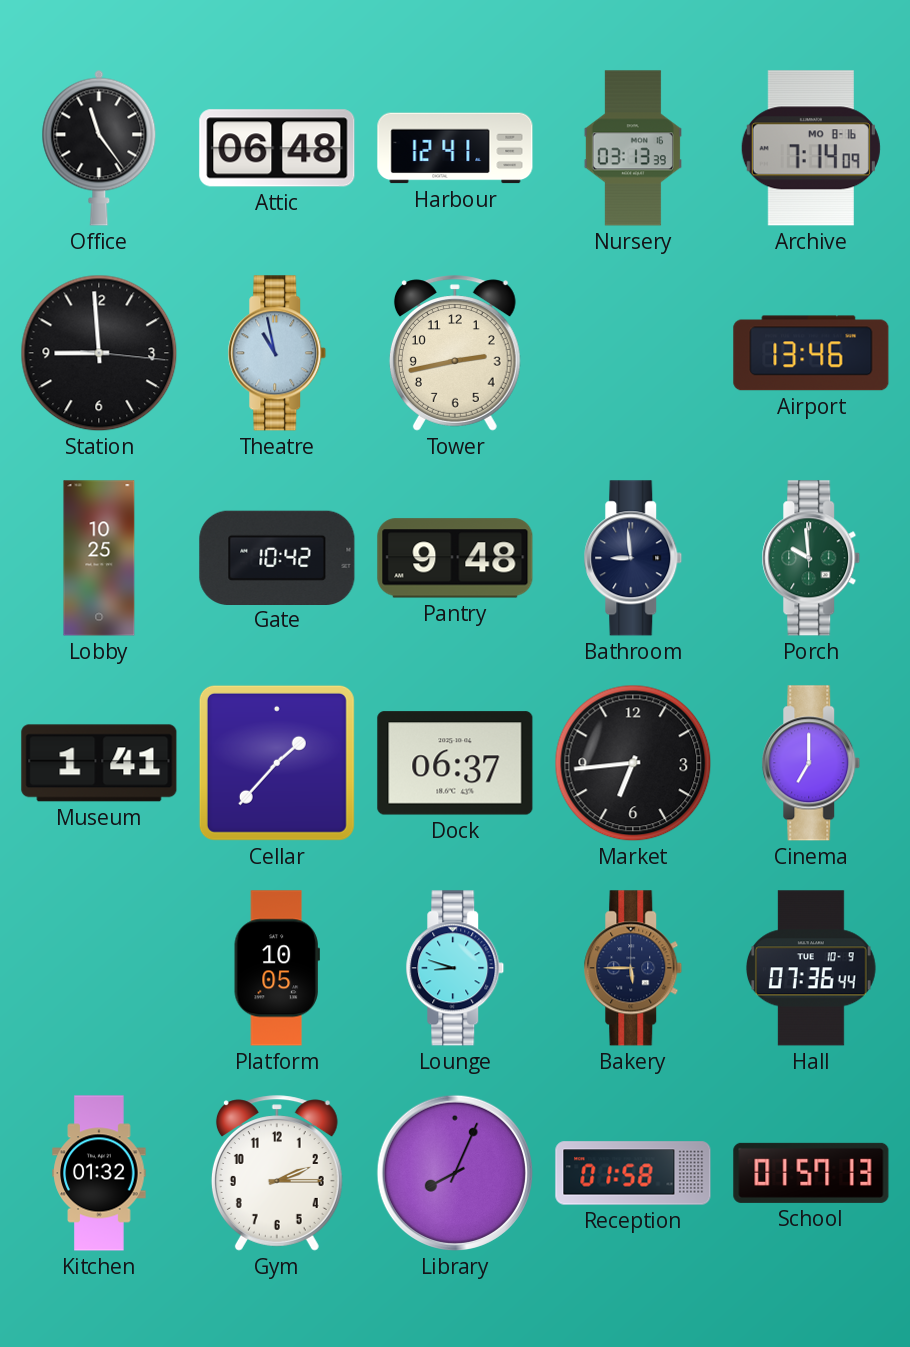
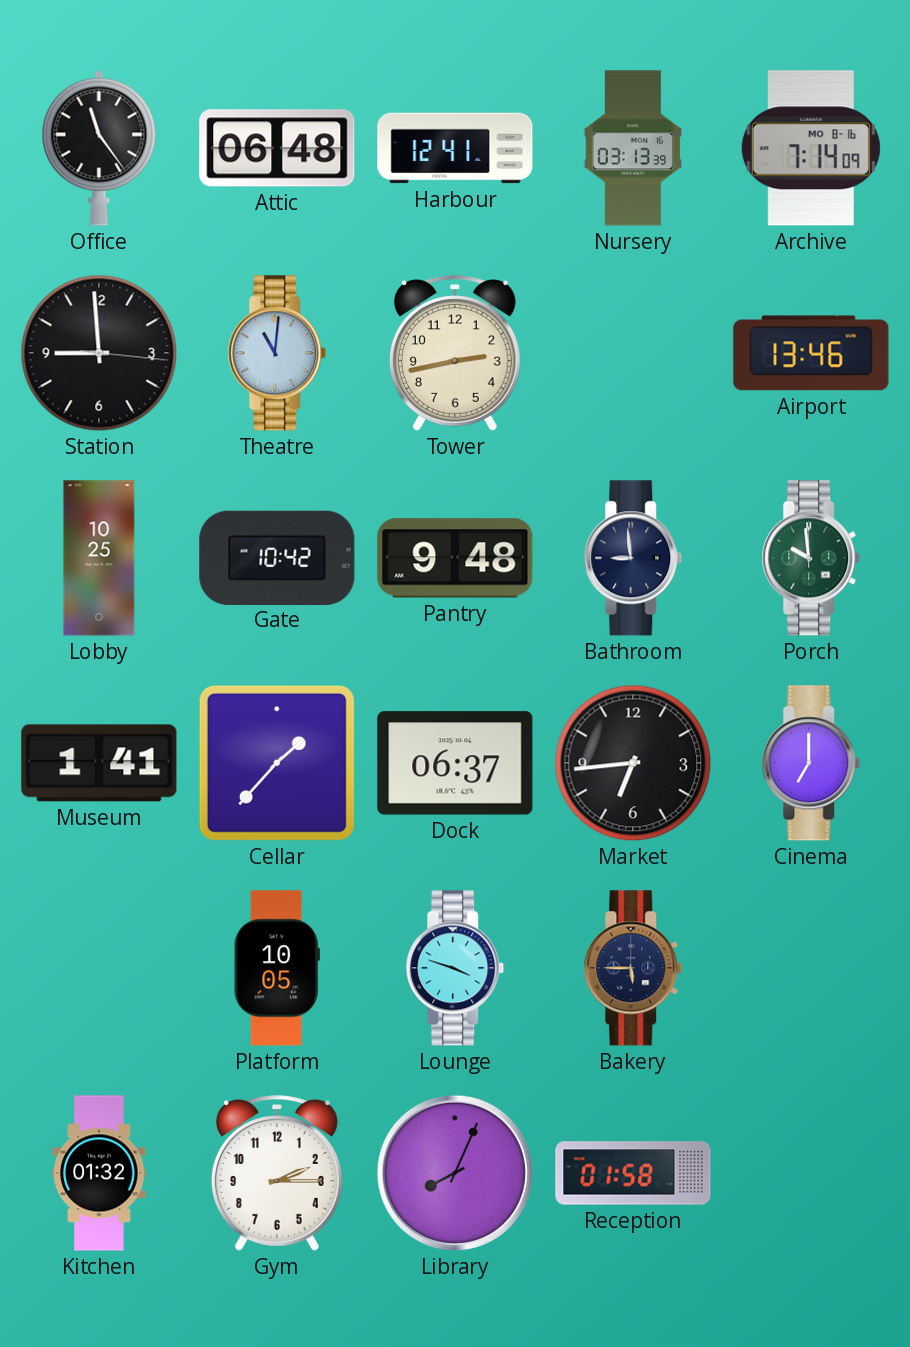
Theatre: 10:58 -> 11:01 (277, 353)
Lounge: 8:48 -> 3:48 (455, 968)
Hall: 07:36 -> none (811, 968)
School: 01:57 -> none (811, 1173)
